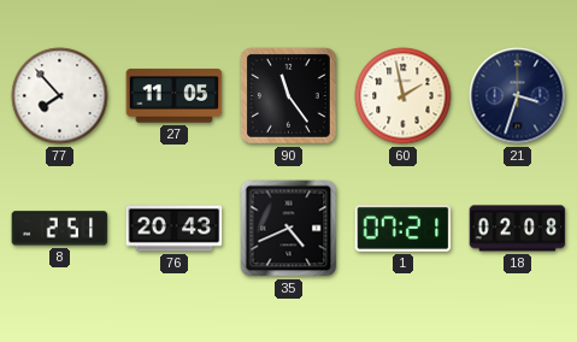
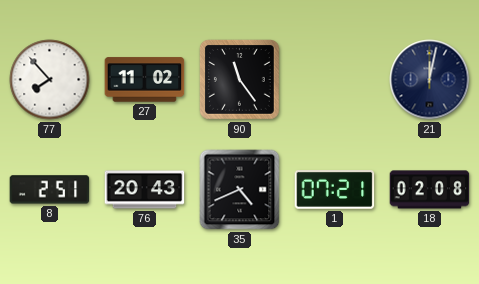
27: 11:05 -> 11:02 (145, 80)
60: 1:58 -> none (404, 96)
21: 3:33 -> 12:02 (430, 80)
